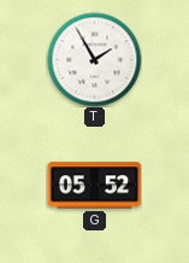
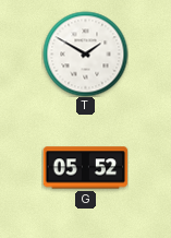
T: 1:55 -> 1:50 (85, 53)
